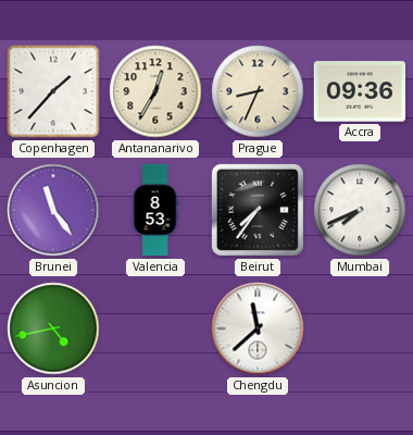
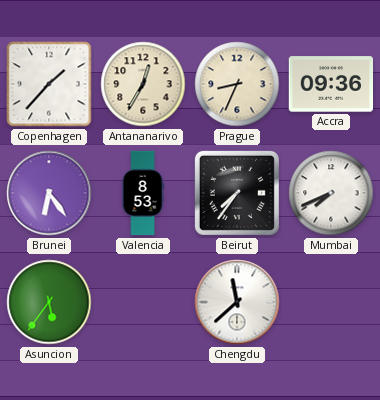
Brunei: 11:24 -> 6:24 (49, 193)
Asuncion: 4:43 -> 5:36 (49, 302)
